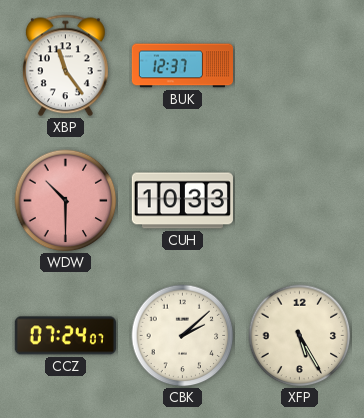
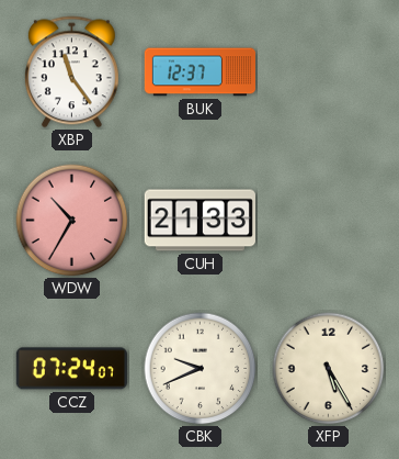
WDW: 10:30 -> 10:35 (72, 221)
CUH: 10:33 -> 21:33 (200, 221)
CBK: 2:08 -> 9:41 (201, 369)
